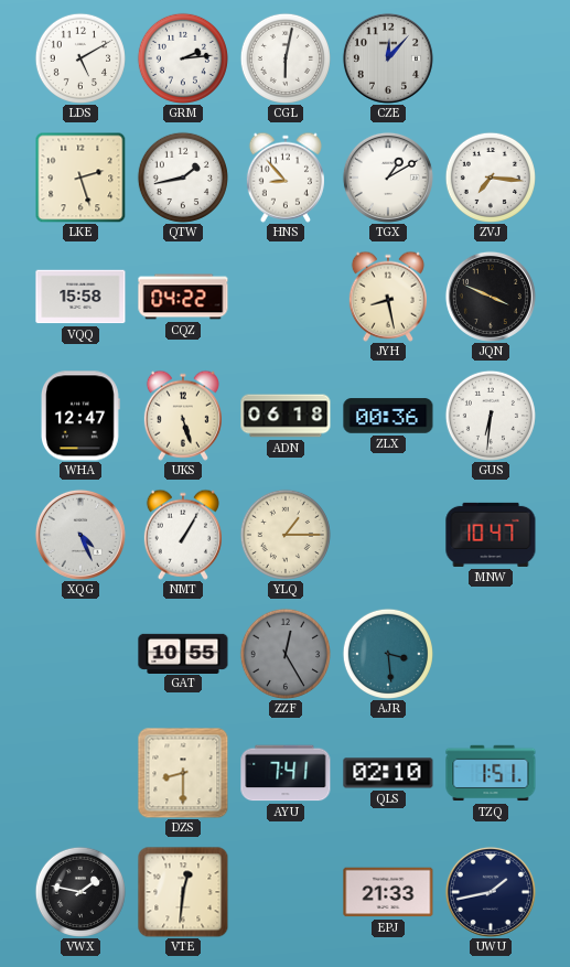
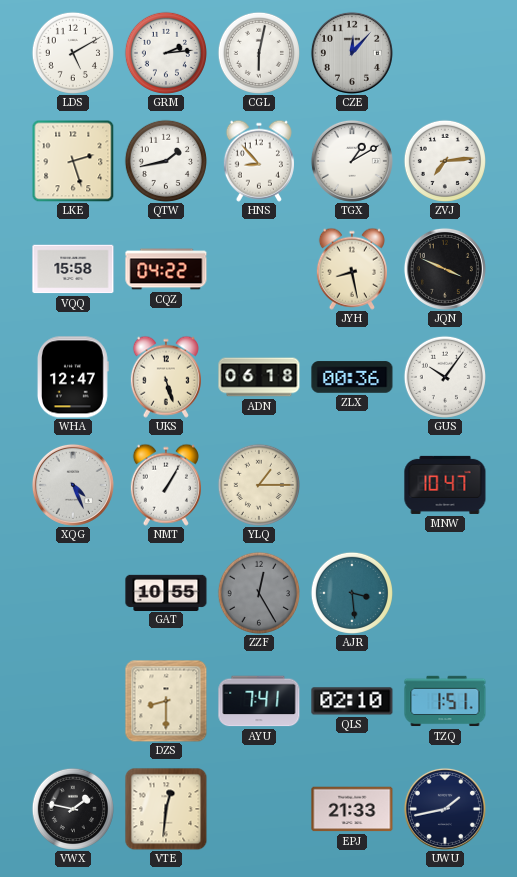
ZVJ: 7:16 -> 7:14 (444, 160)
GUS: 6:31 -> 10:06 (444, 376)
